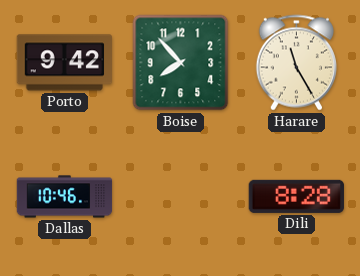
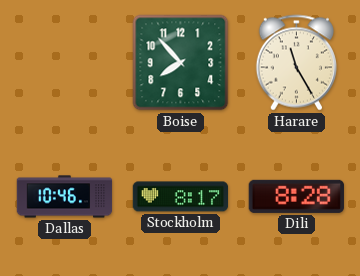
Porto: 9:42 -> none (64, 63)
Stockholm: none -> 8:17 (181, 197)
